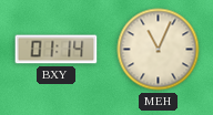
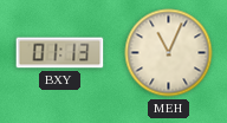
BXY: 01:14 -> 01:13 (60, 53)
